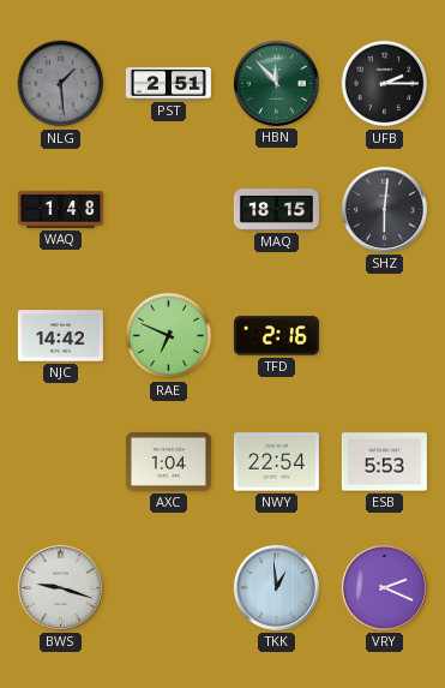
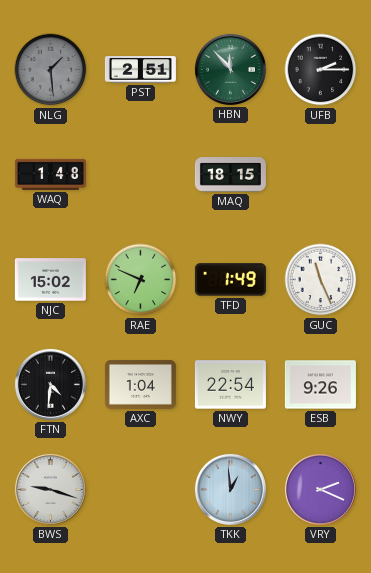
SHZ: 6:01 -> none (384, 209)
NJC: 14:42 -> 15:02 (50, 280)
TFD: 2:16 -> 1:49 (230, 280)
GUC: none -> 11:26 (321, 280)
FTN: none -> 4:31 (50, 384)
ESB: 5:53 -> 9:26 (320, 385)
